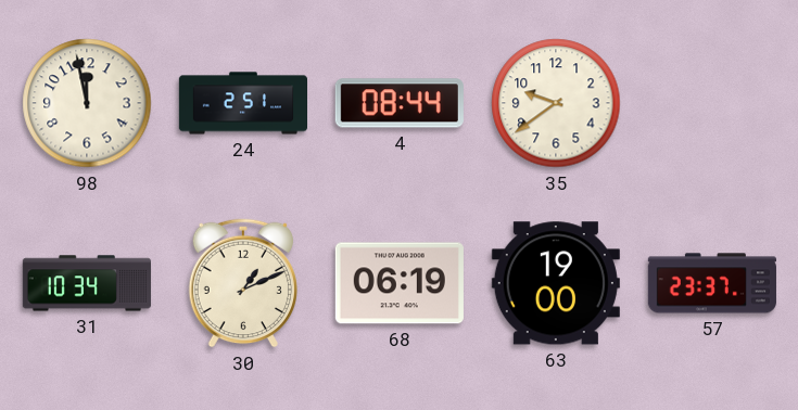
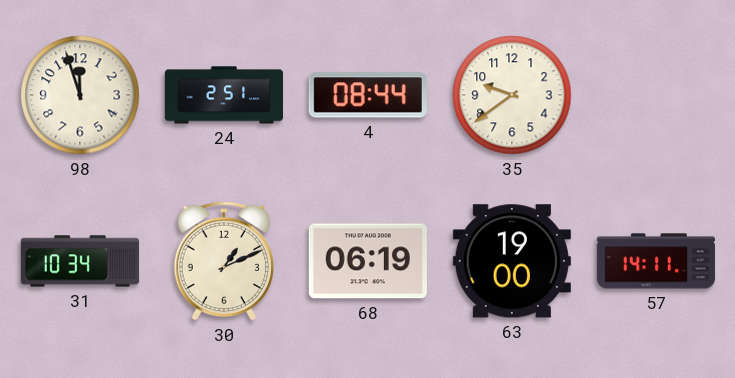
98: 11:58 -> 11:57 (80, 95)
57: 23:37 -> 14:11 (656, 261)
